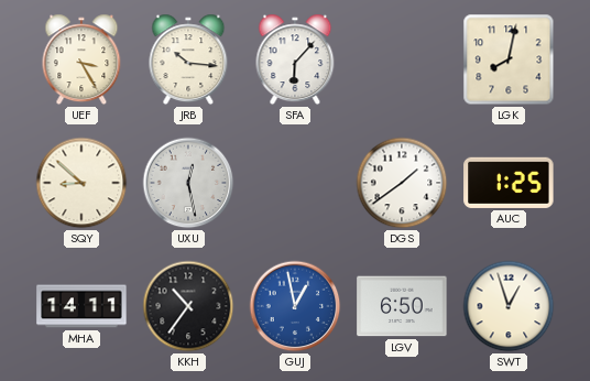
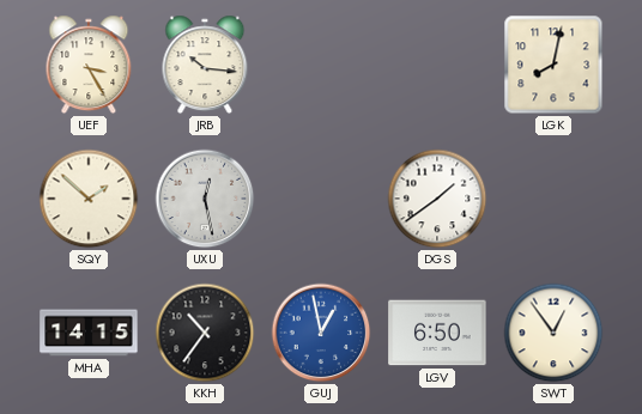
SFA: 6:07 -> none (295, 59)
SQY: 8:52 -> 1:52 (89, 199)
AUC: 1:25 -> none (509, 183)
MHA: 14:11 -> 14:15 (89, 333)
SWT: 12:57 -> 12:54 (553, 333)
